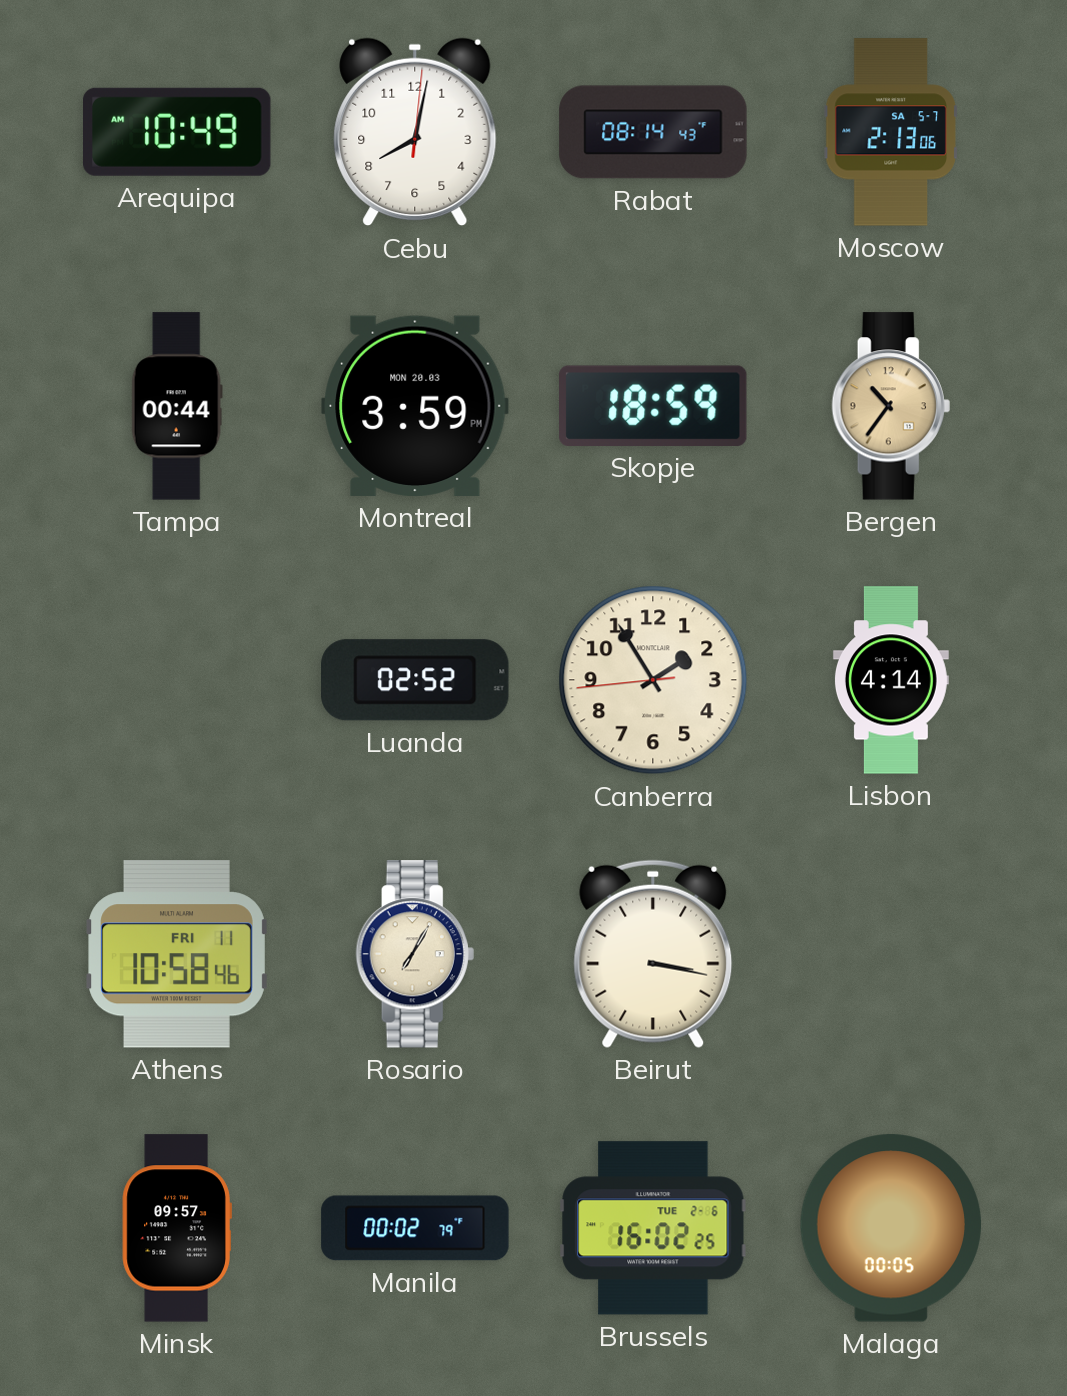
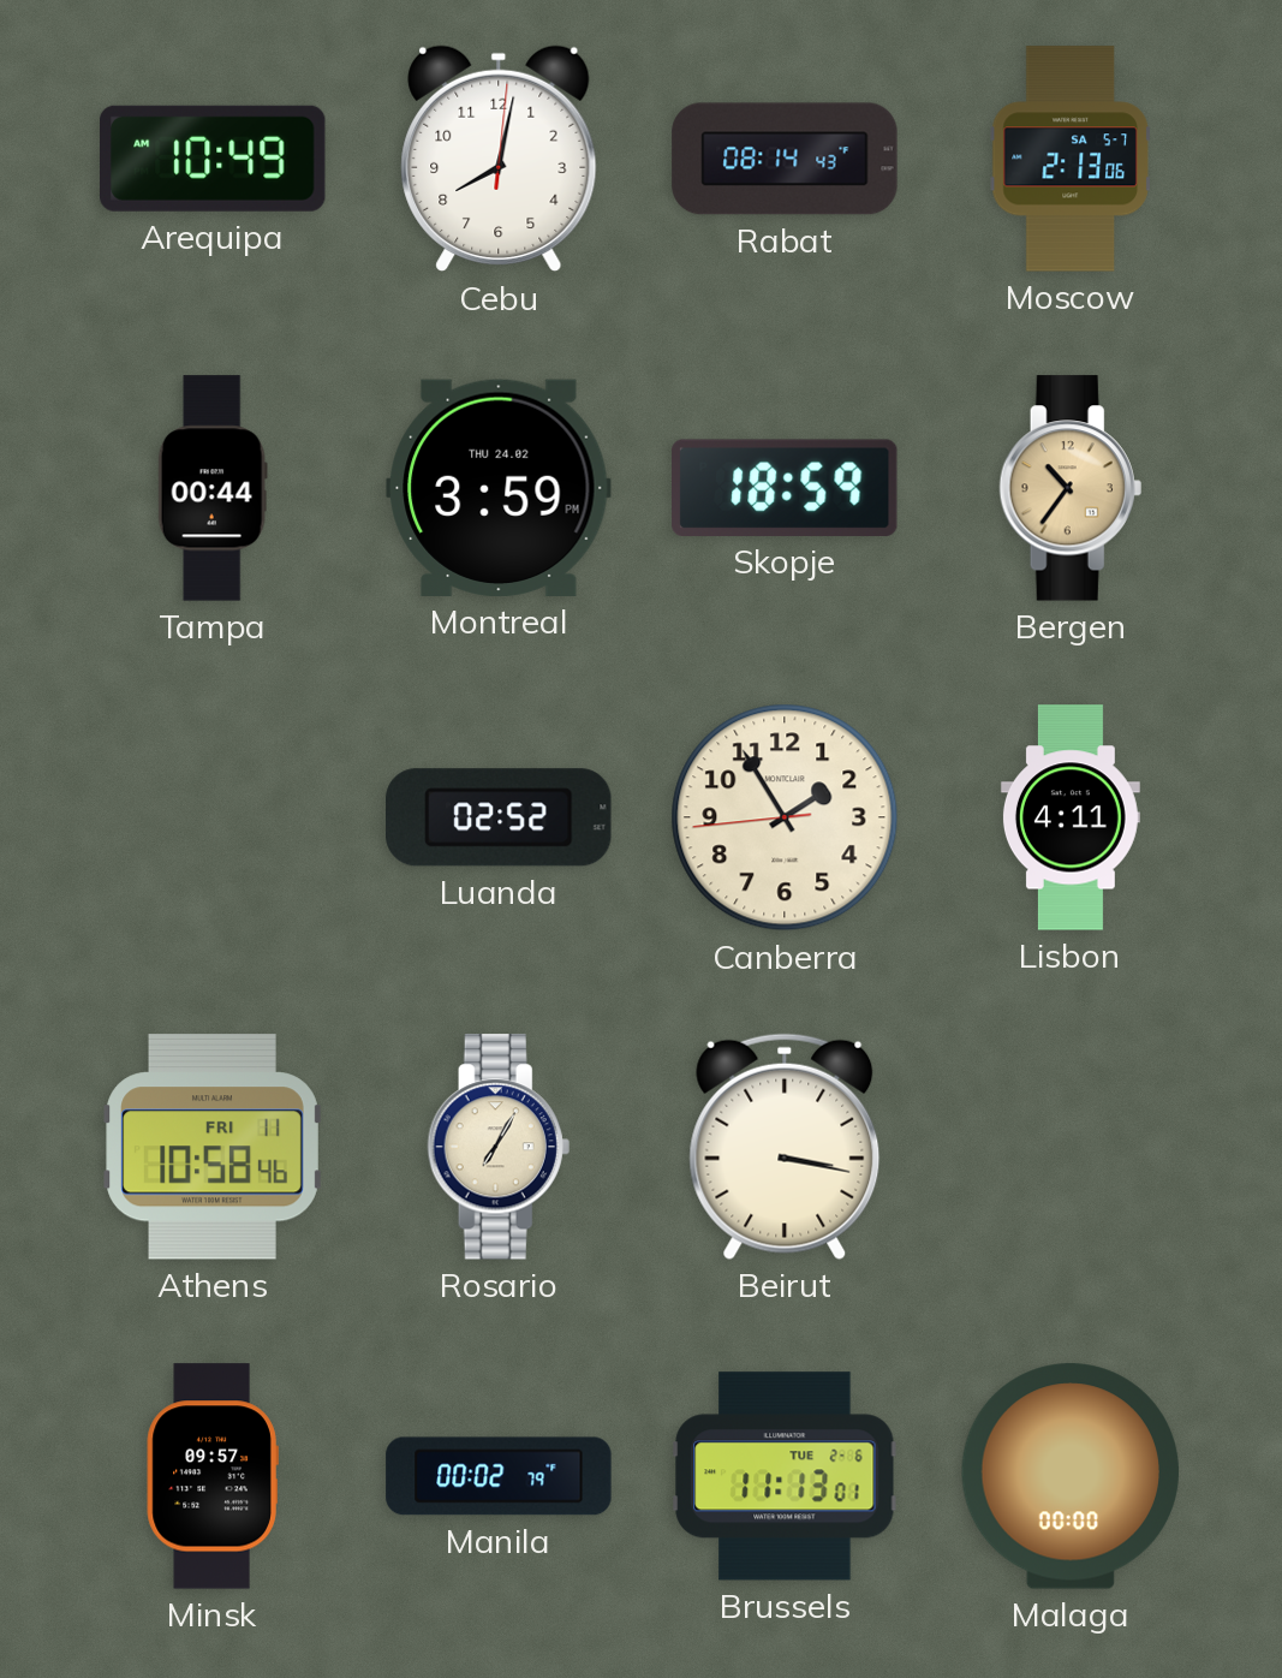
Montreal date: MON 20.03 -> THU 24.02 (499, 488)
Lisbon: 4:14 -> 4:11 (1071, 817)
Brussels: 16:02 -> 11:13 (785, 1476)
Malaga: 00:05 -> 00:00 (1071, 1476)
